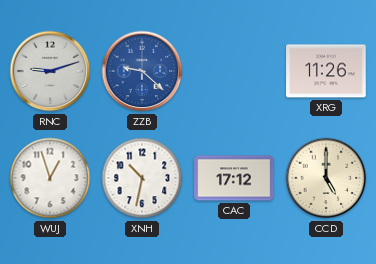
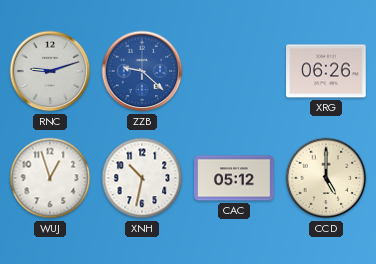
XRG: 11:26 -> 06:26 (326, 71)
CAC: 17:12 -> 05:12 (234, 178)
